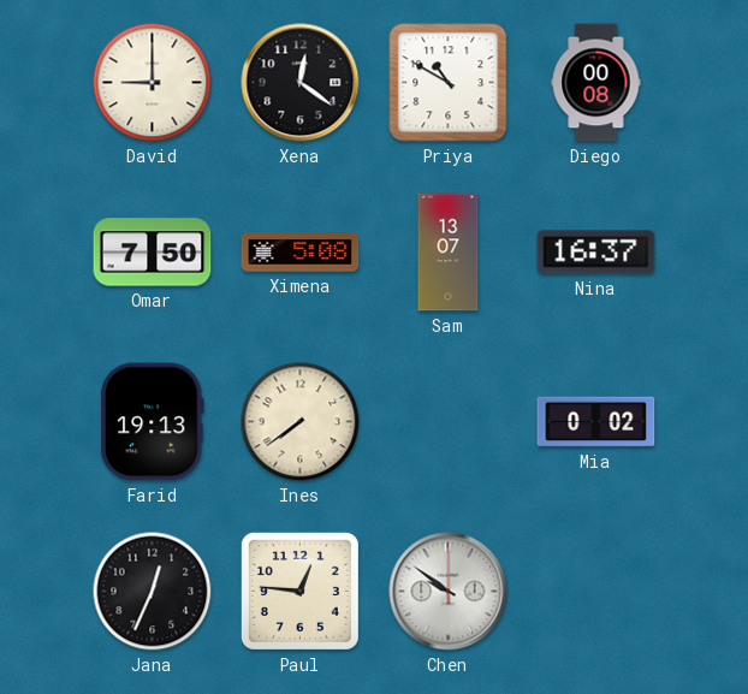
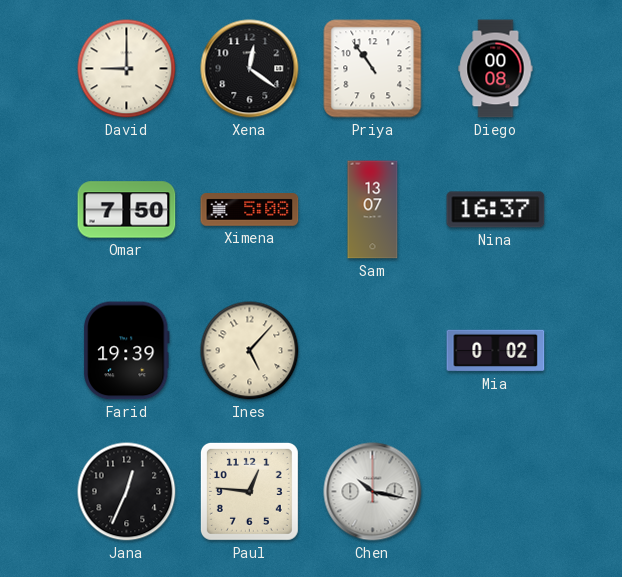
Priya: 10:50 -> 10:54 (373, 69)
Farid: 19:13 -> 19:39 (126, 351)
Ines: 7:39 -> 5:07 (250, 351)
Chen: 9:51 -> 10:17 (373, 492)
